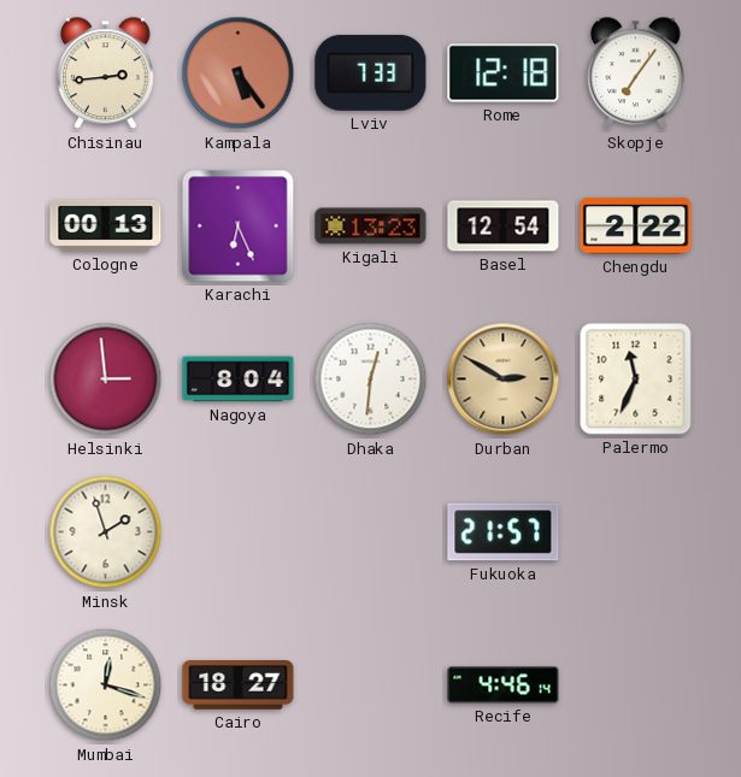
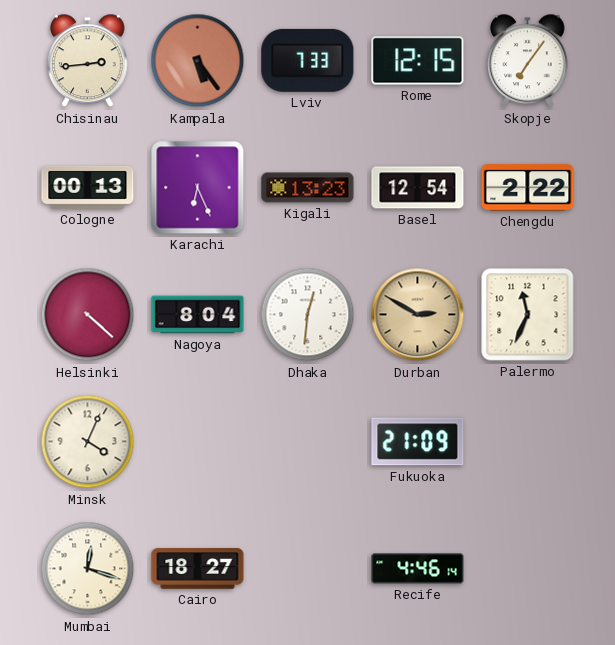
Rome: 12:18 -> 12:15 (418, 61)
Helsinki: 2:59 -> 4:22 (88, 315)
Minsk: 1:57 -> 4:04 (88, 442)
Fukuoka: 21:57 -> 21:09 (418, 442)
